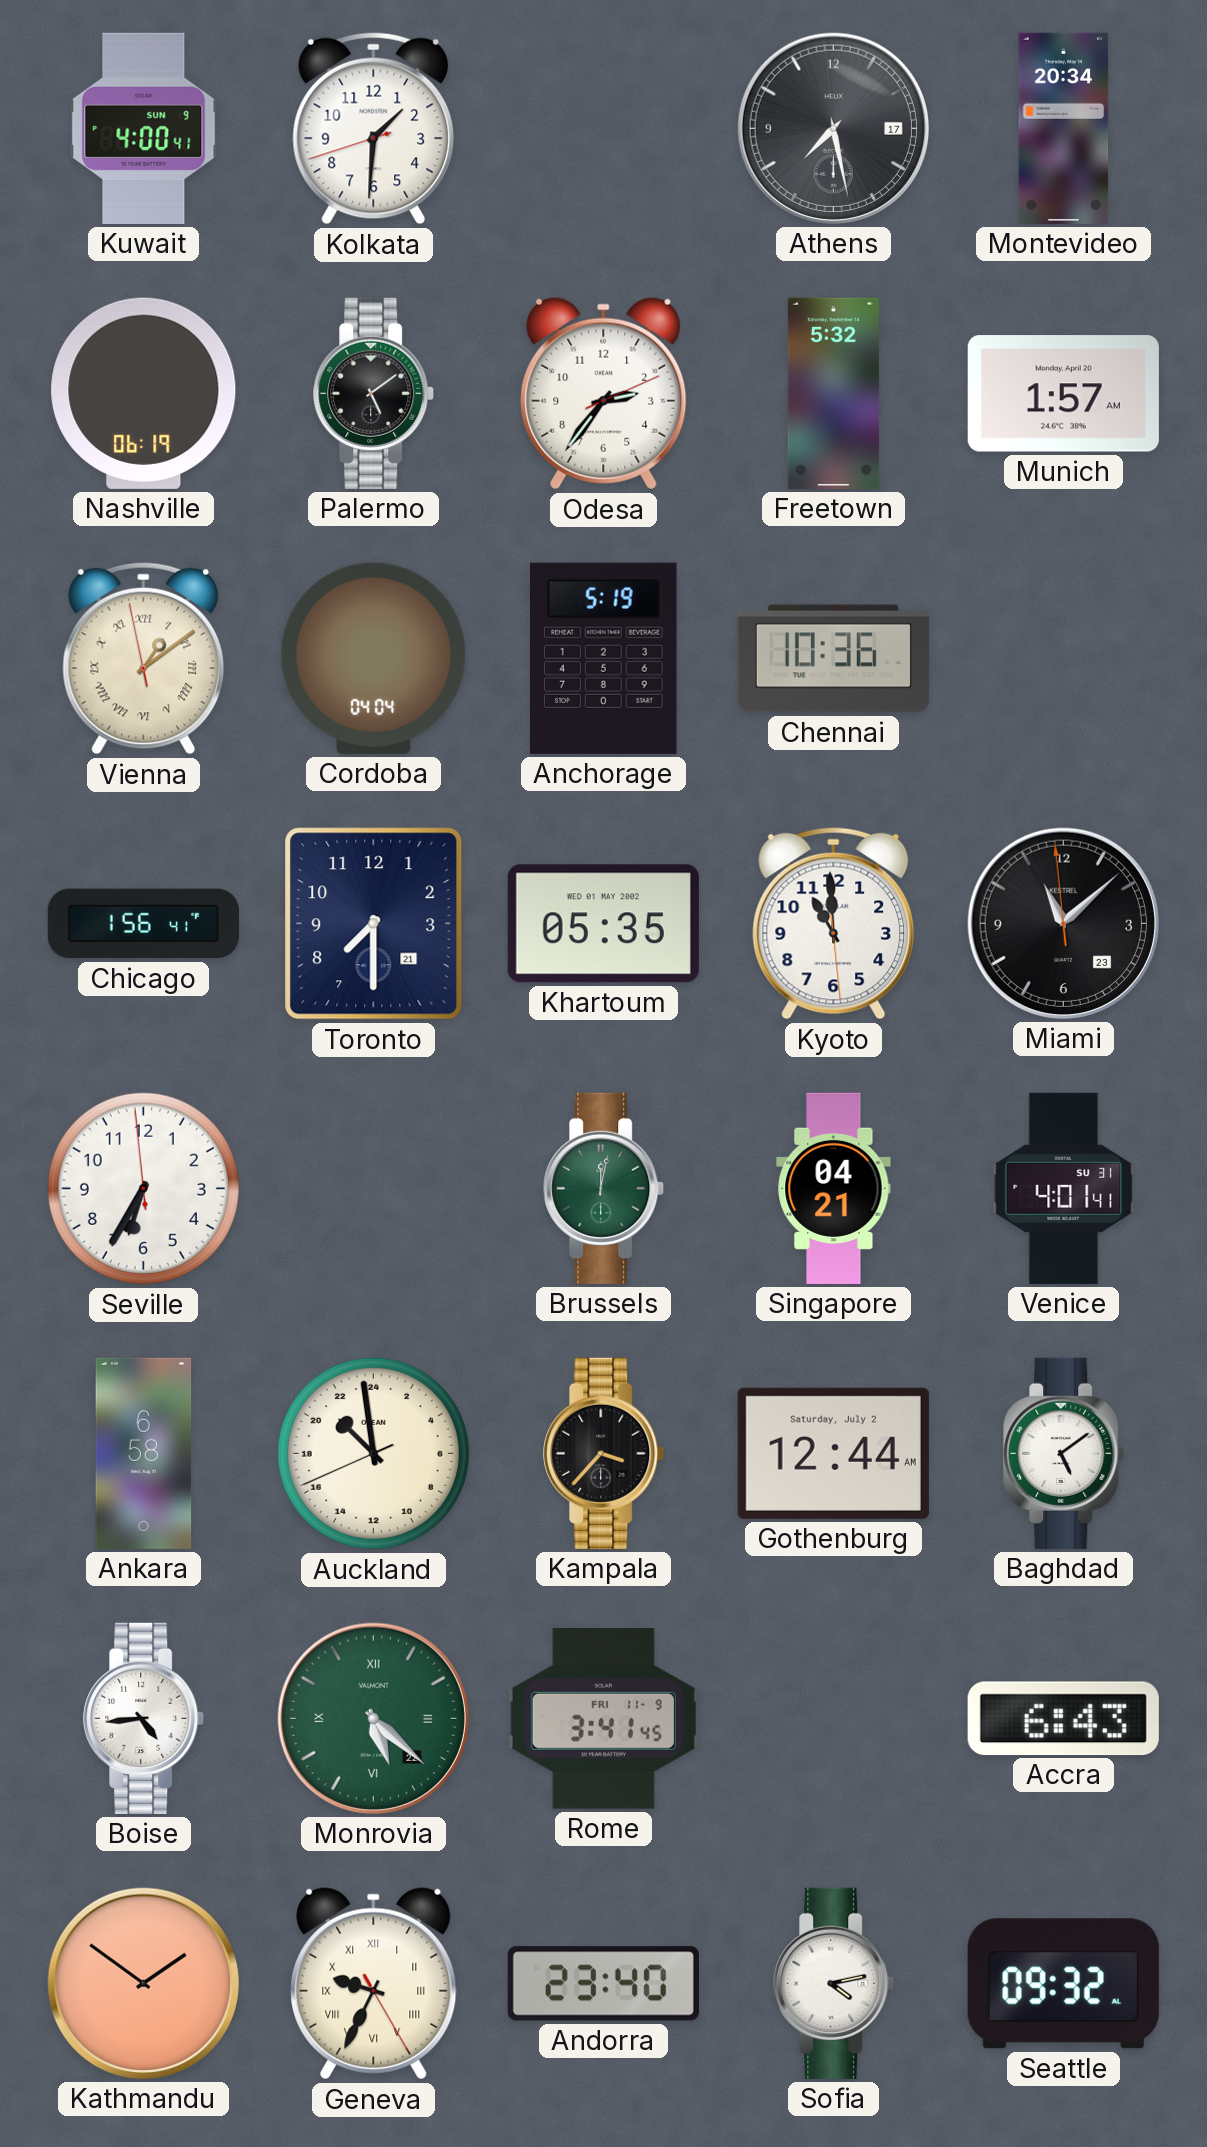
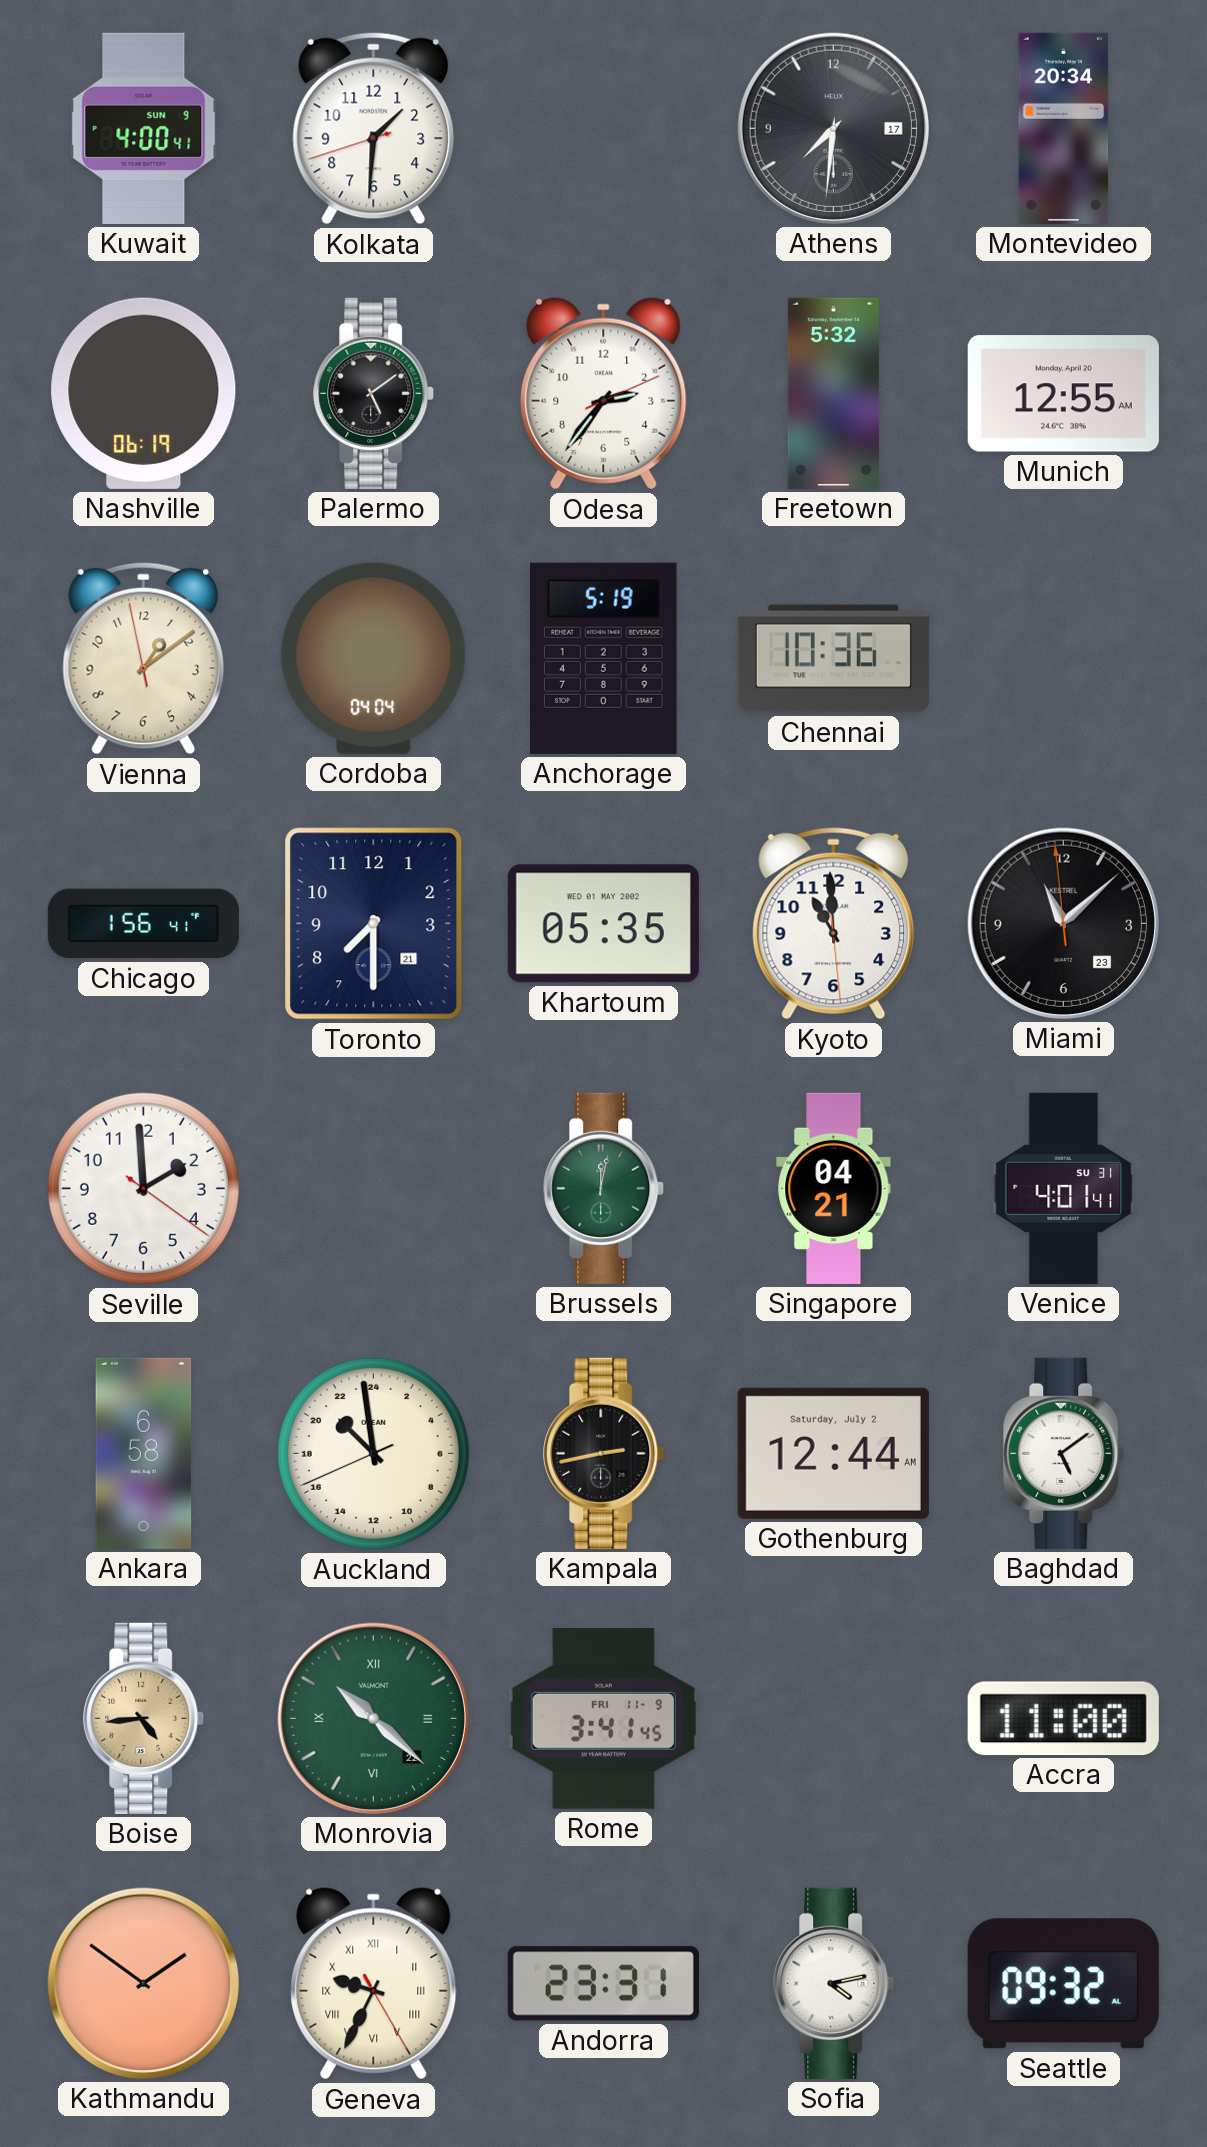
Athens: 7:28 -> 7:31 (833, 128)
Munich: 1:57 -> 12:55 (1063, 394)
Vienna numerals: Roman -> Arabic (144, 658)
Seville: 6:34 -> 1:59 (143, 1188)
Kampala: 3:37 -> 2:43 (604, 1453)
Boise dial: white -> champagne (144, 1718)
Monrovia: 5:22 -> 10:22 (373, 1718)
Accra: 6:43 -> 11:00 (1063, 1718)
Andorra: 23:40 -> 23:31 (603, 1984)
